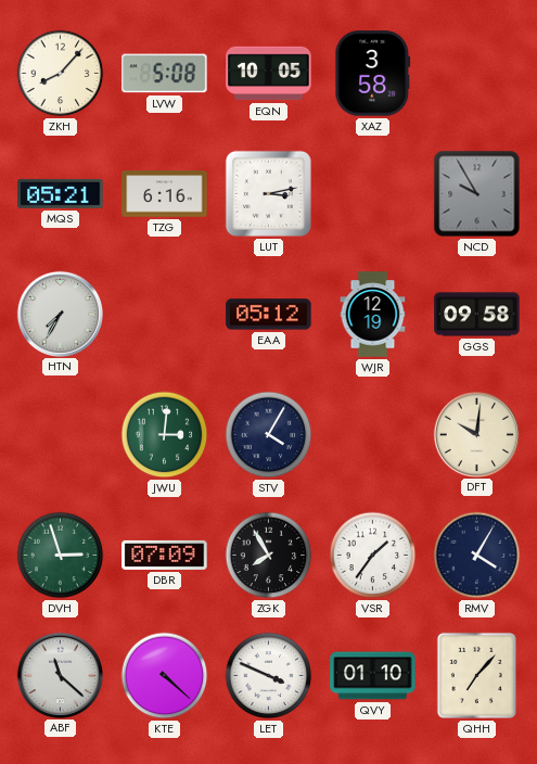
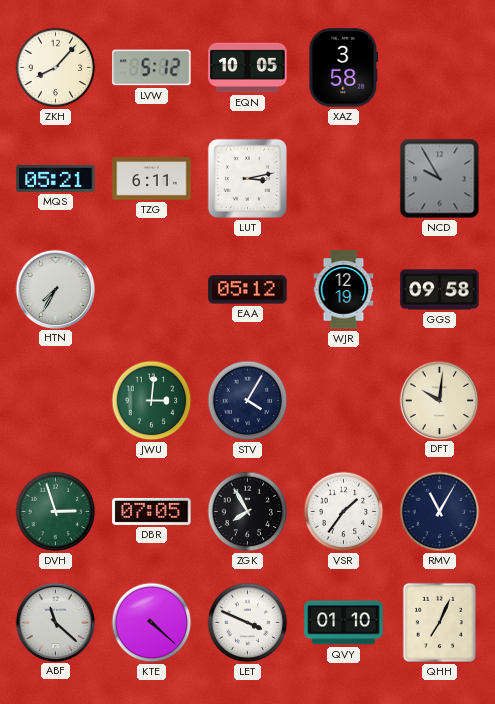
LVW: 5:08 -> 5:12 (152, 68)
TZG: 6:16 -> 6:11 (152, 179)
DBR: 07:09 -> 07:05 (152, 511)
RMV: 4:05 -> 11:05 (440, 512)
QHH: 7:07 -> 7:04 (439, 622)
